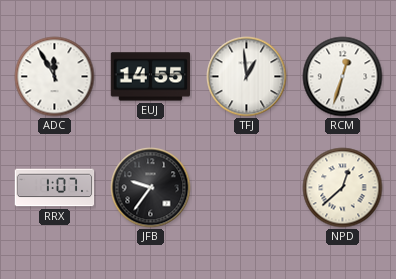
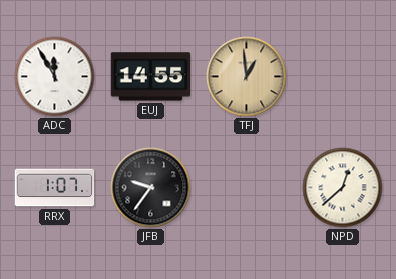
TFJ dial: white -> champagne (247, 77)
RCM: 12:33 -> none (343, 77)
